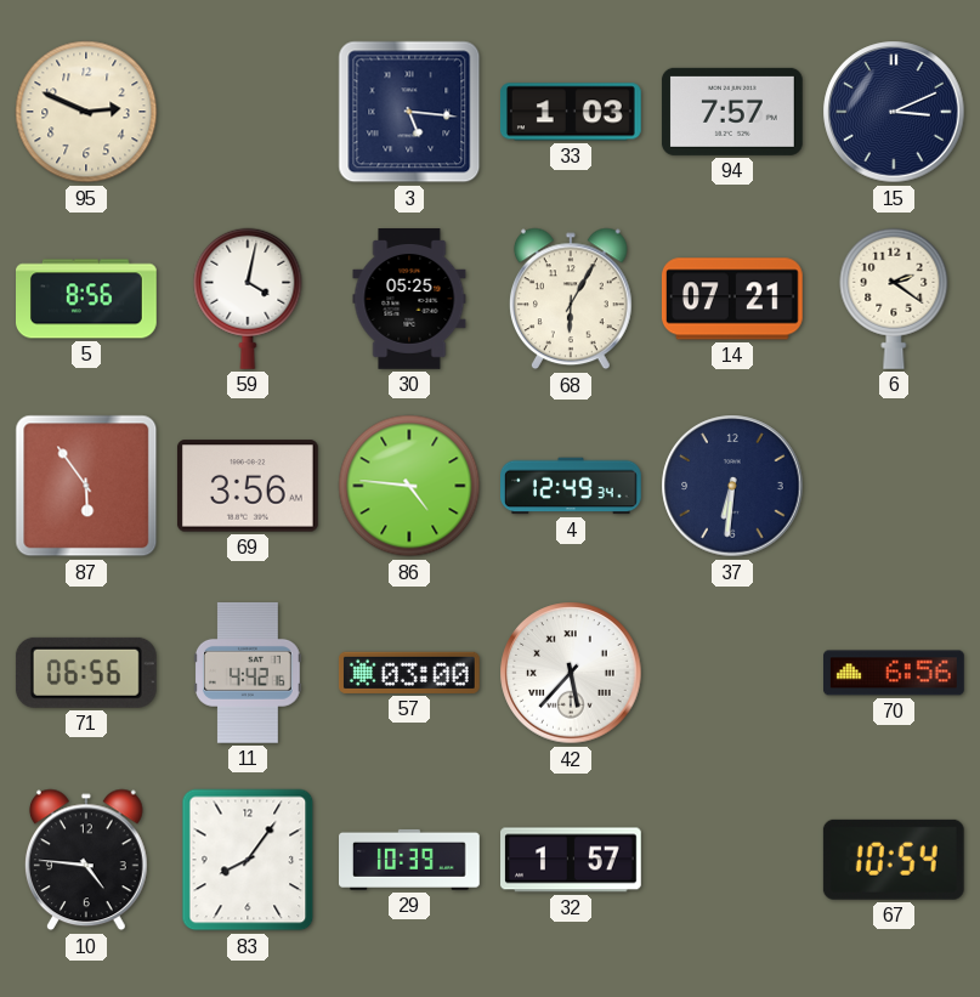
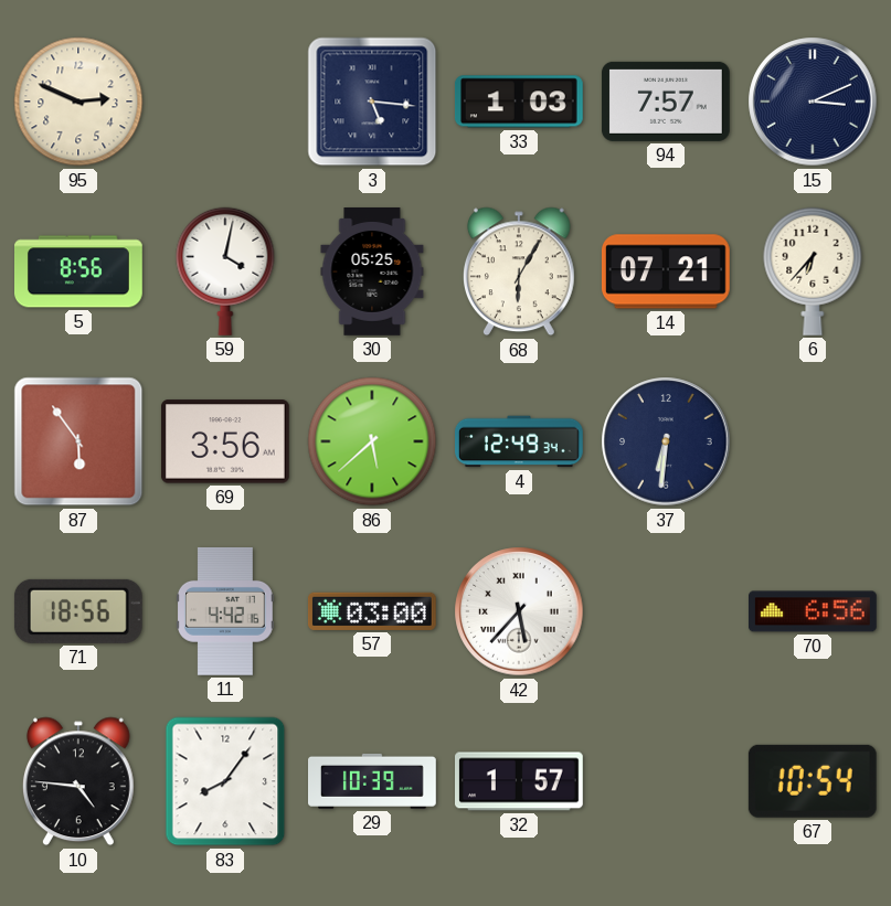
6: 2:21 -> 6:37 (813, 271)
86: 4:46 -> 5:38 (372, 441)
71: 06:56 -> 18:56 (78, 611)
